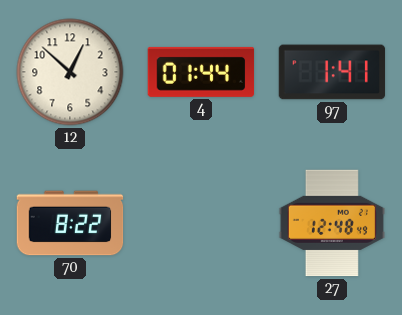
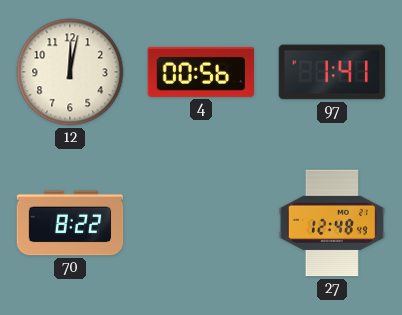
12: 12:52 -> 12:02 (70, 72)
4: 01:44 -> 00:56 (201, 72)
